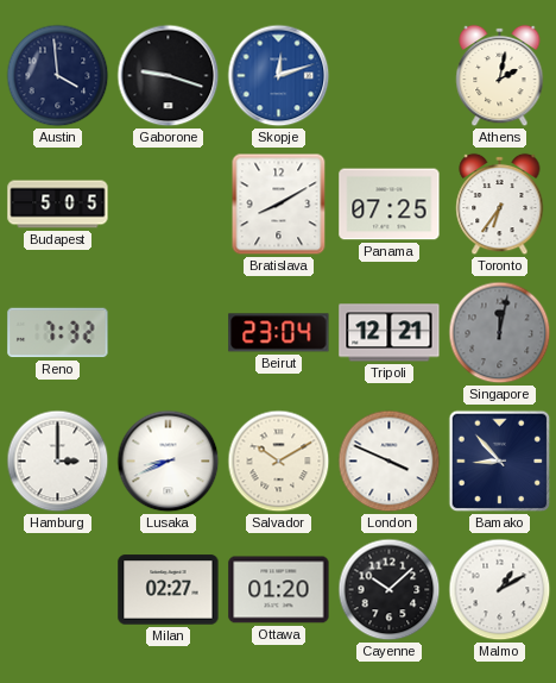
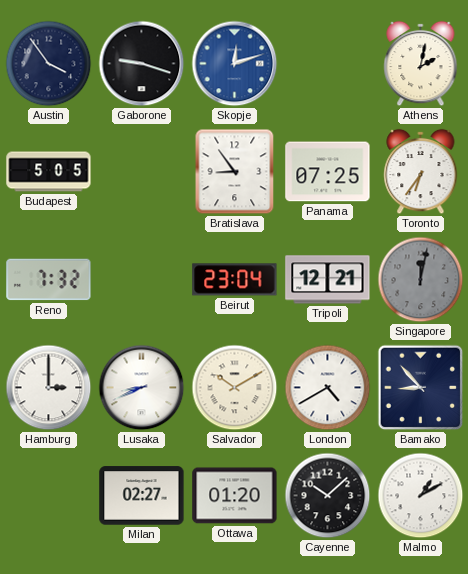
Austin: 3:59 -> 3:54 (49, 64)
Bratislava: 8:10 -> 8:54 (235, 172)
London: 3:49 -> 4:40 (328, 388)
